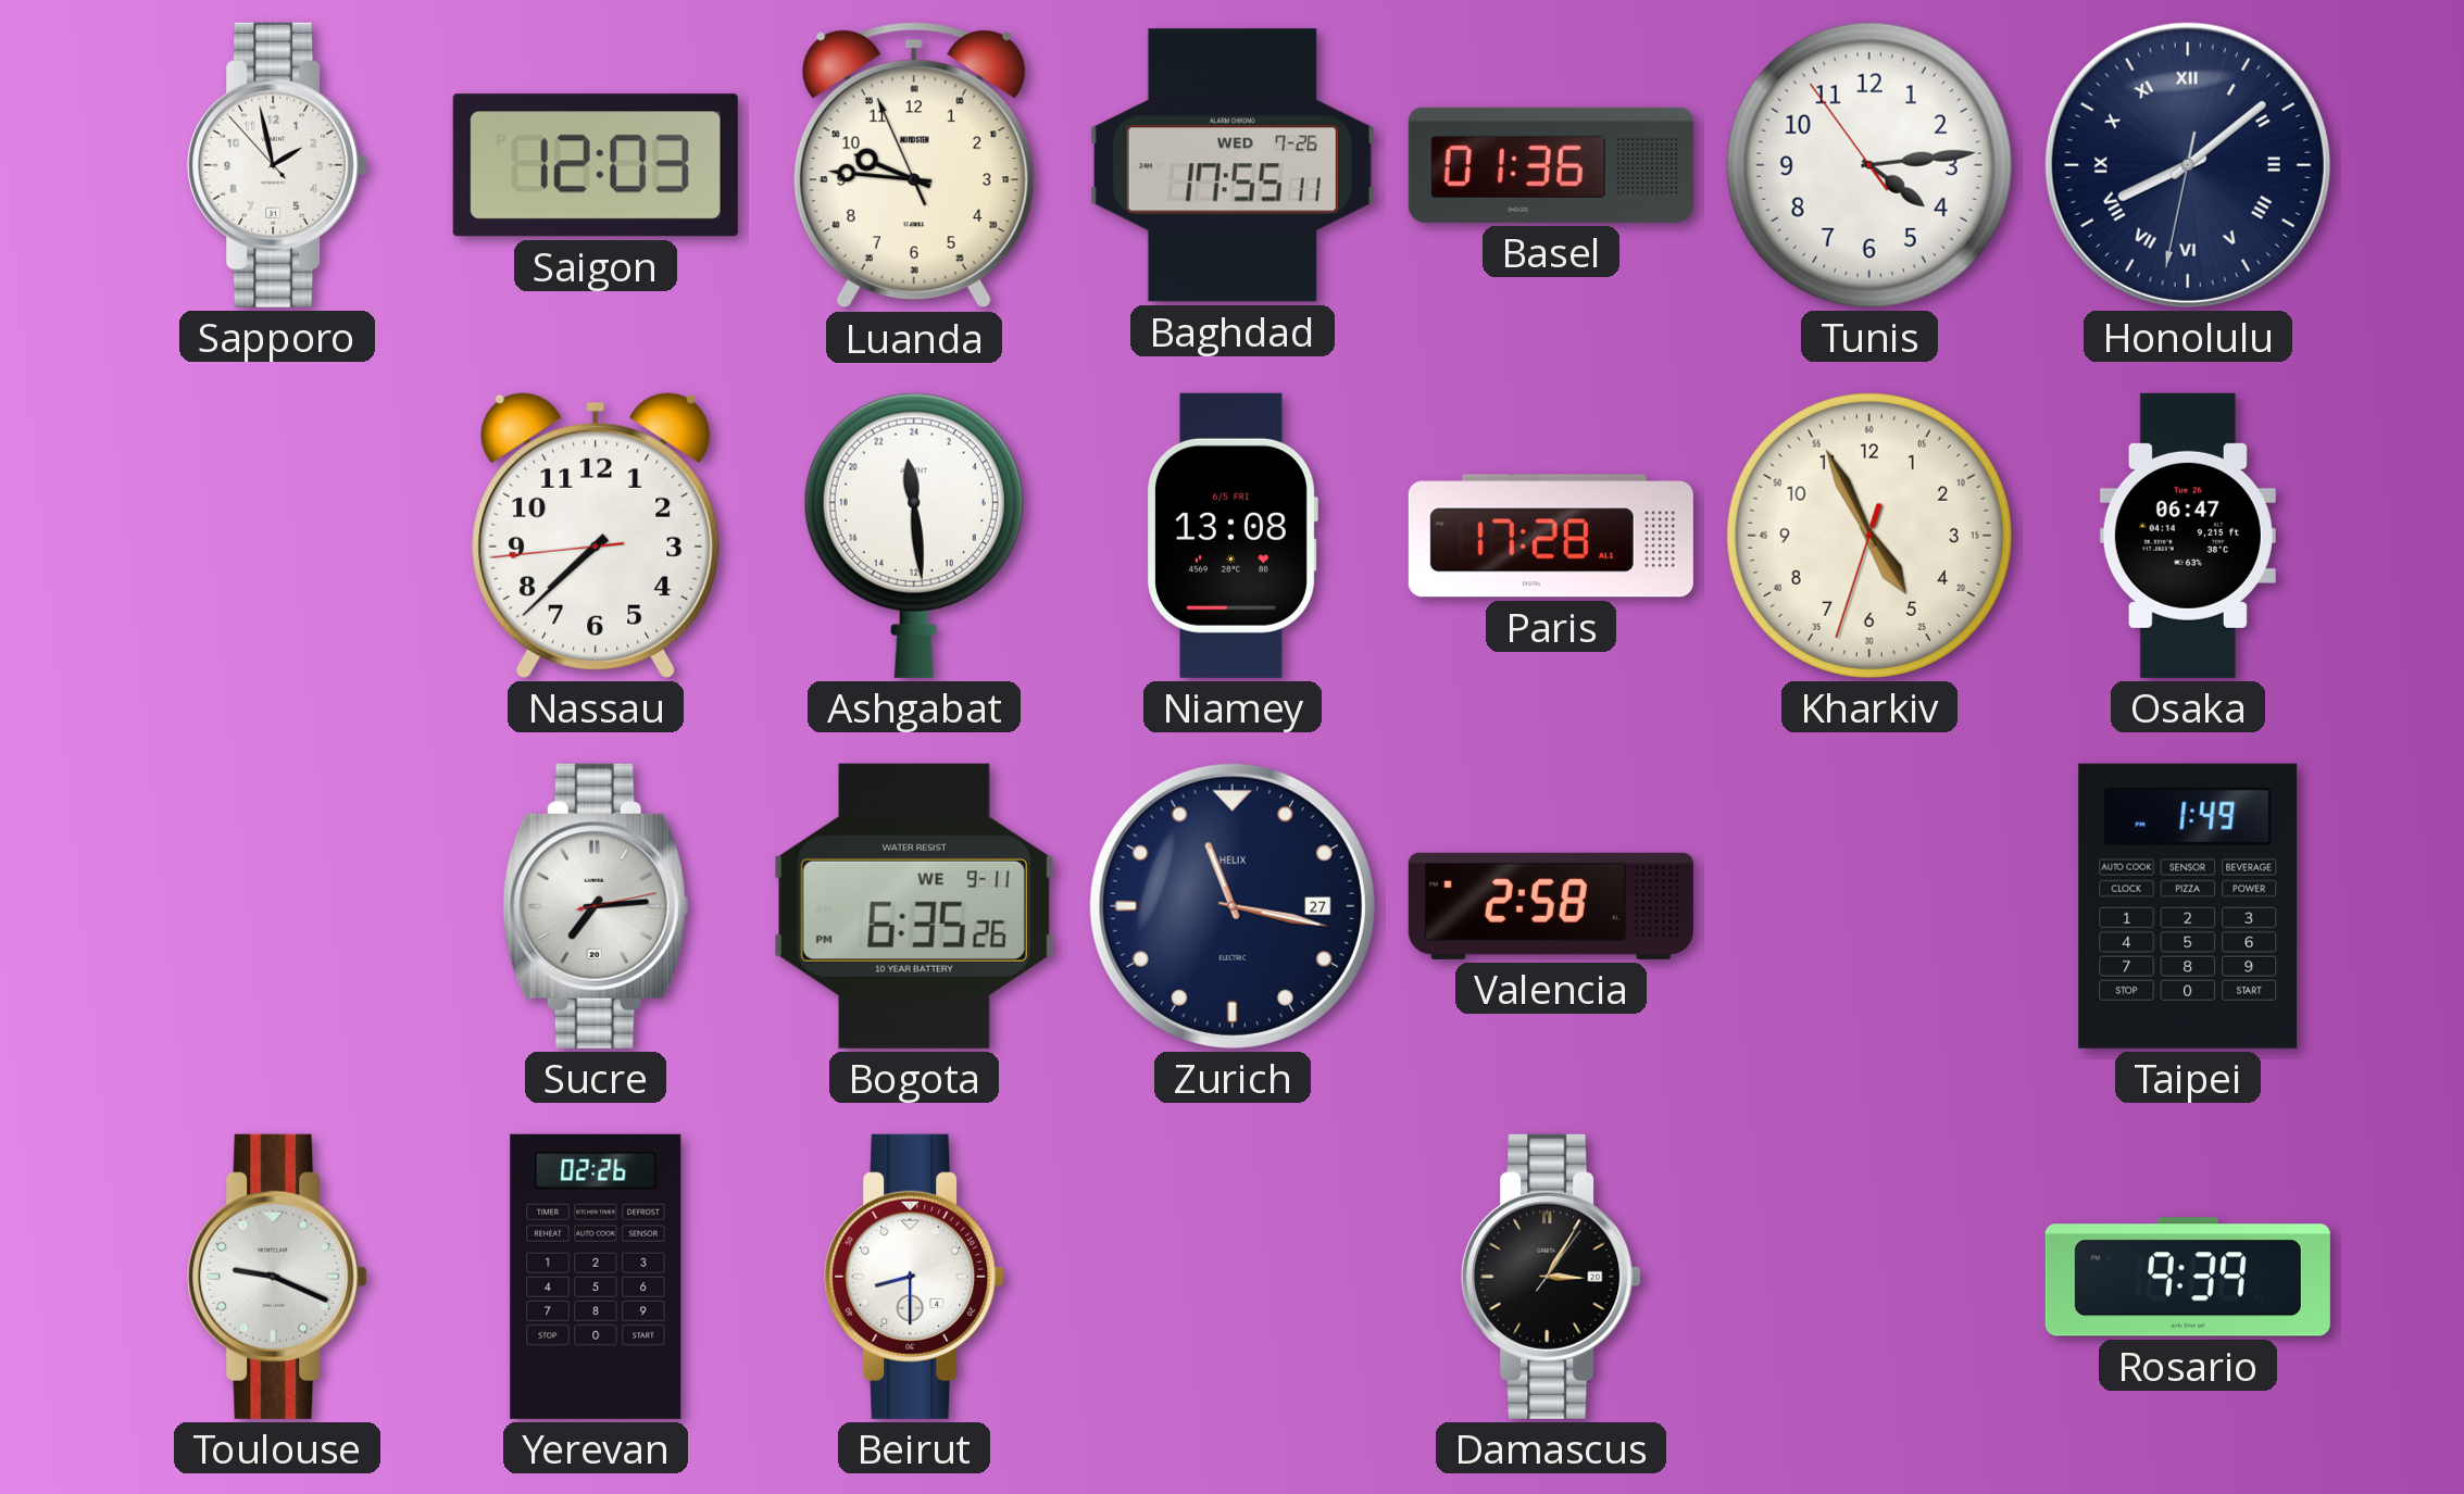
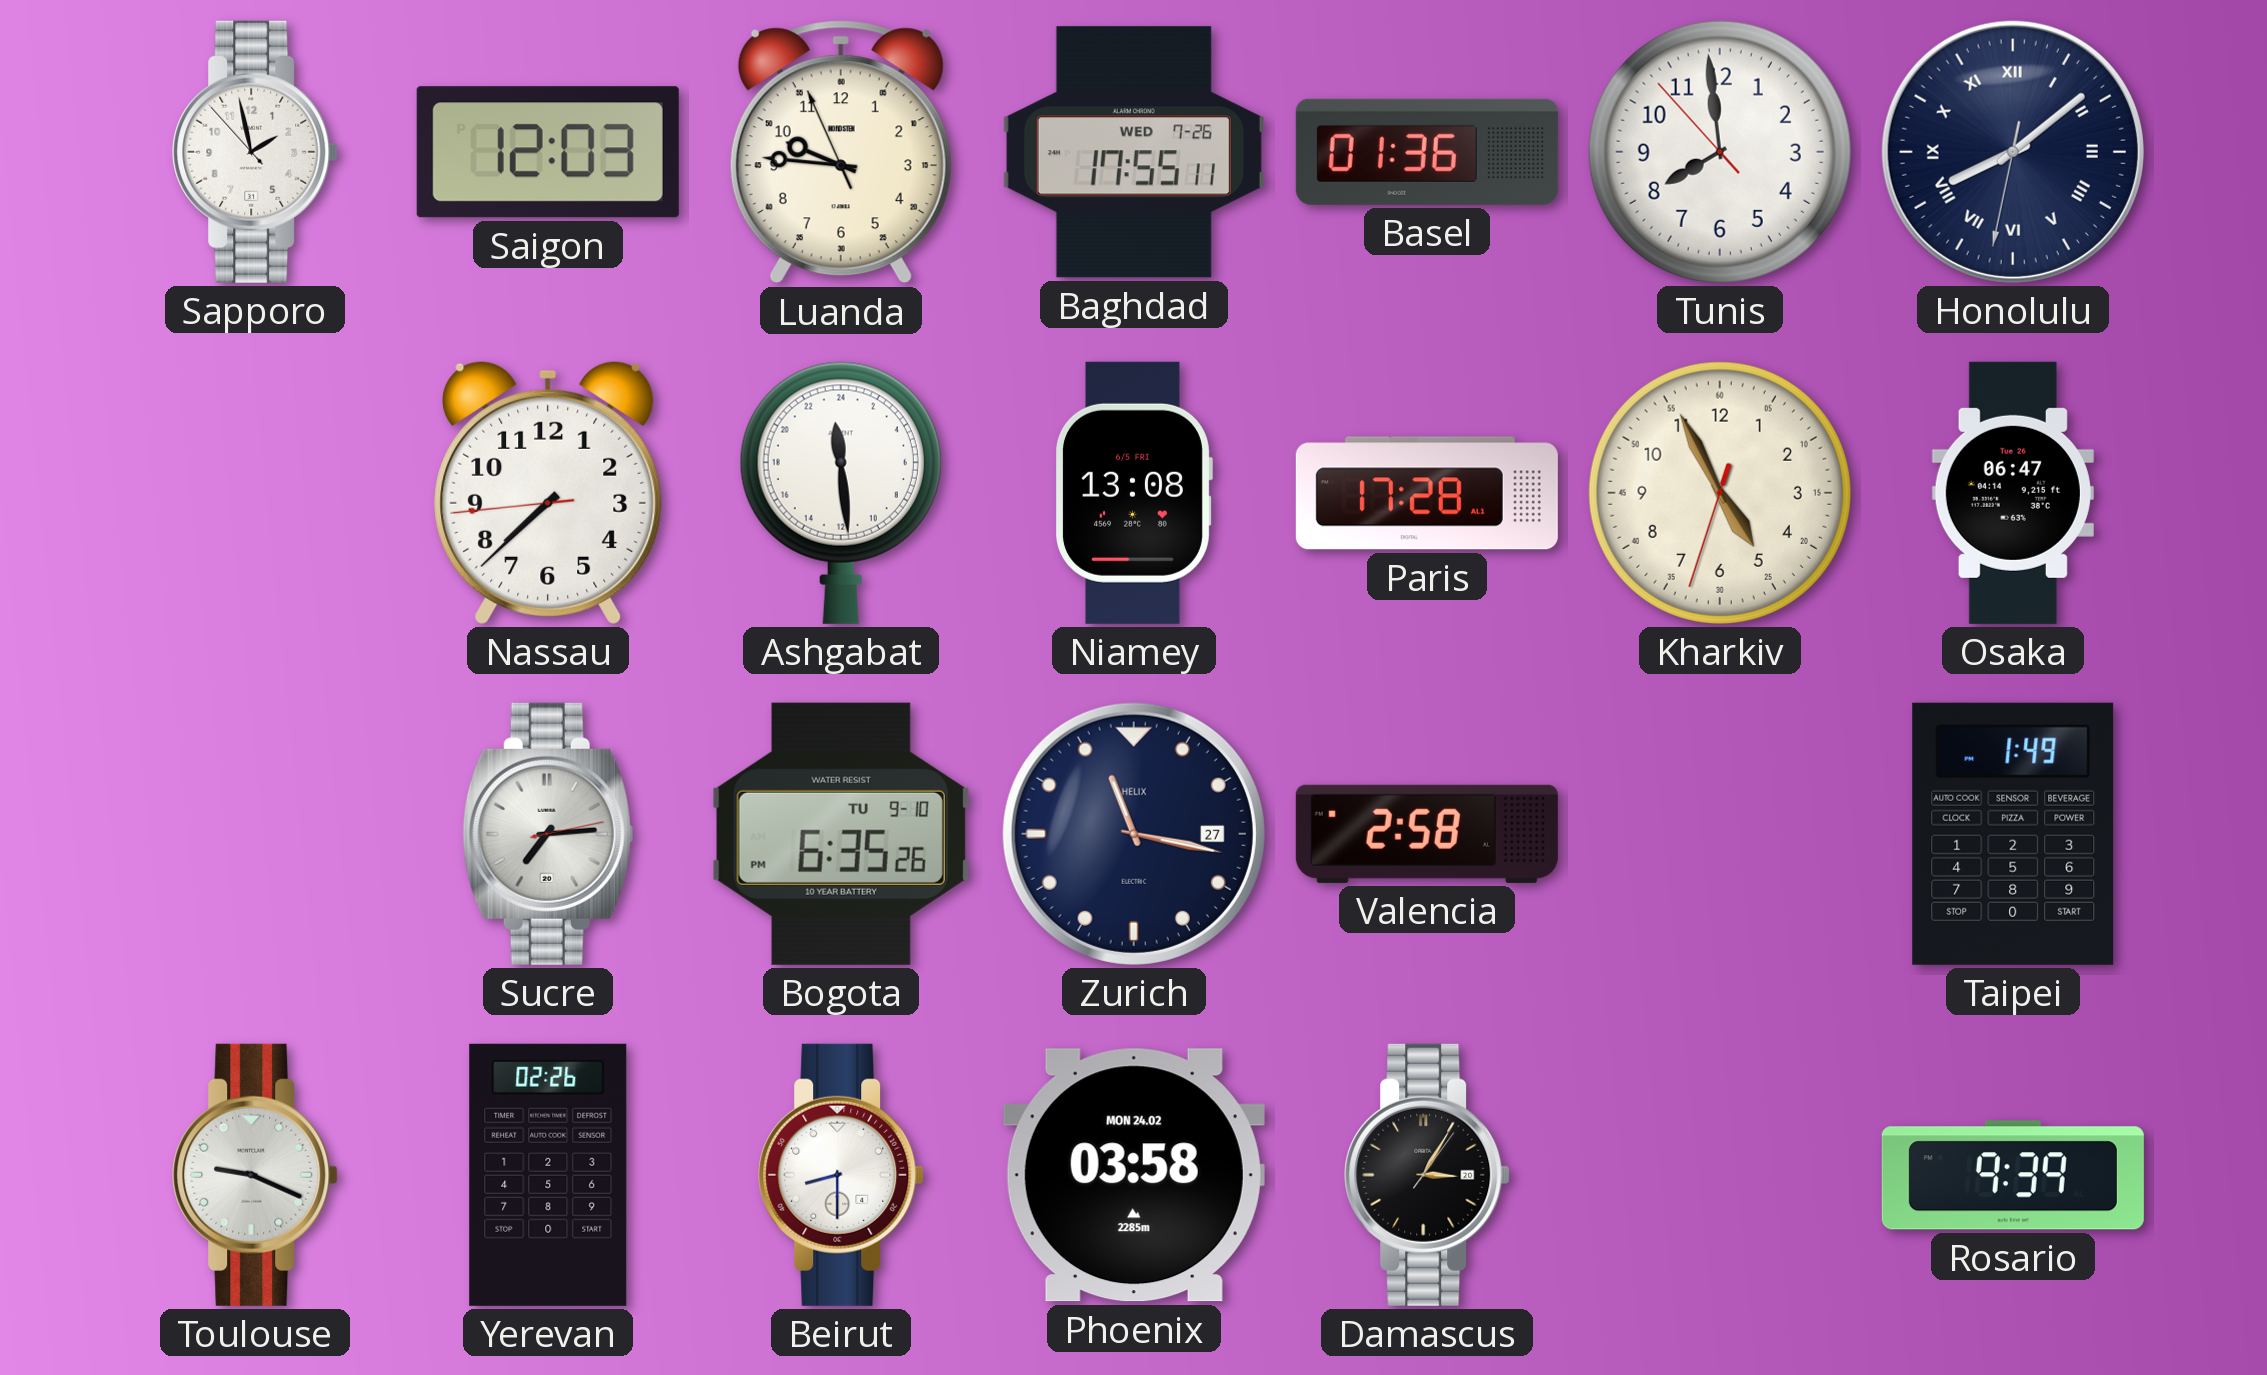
Tunis: 4:13 -> 7:58 (1720, 152)
Bogota date: WE 9-11 -> TU 9-10 (841, 834)
Phoenix: none -> 03:58 (1134, 1175)
